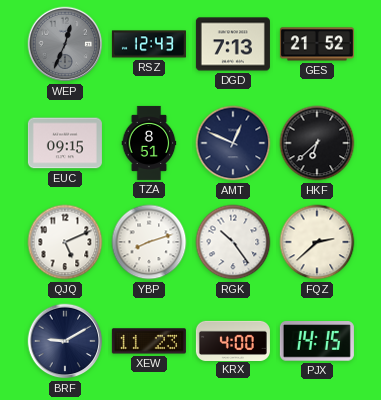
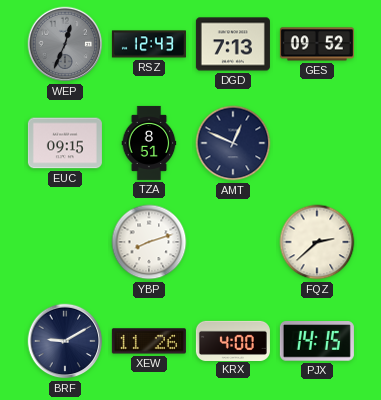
GES: 21:52 -> 09:52 (317, 44)
HKF: 6:38 -> none (317, 143)
QJQ: 5:11 -> none (65, 242)
RGK: 10:24 -> none (233, 242)
XEW: 11:23 -> 11:26 (149, 341)
